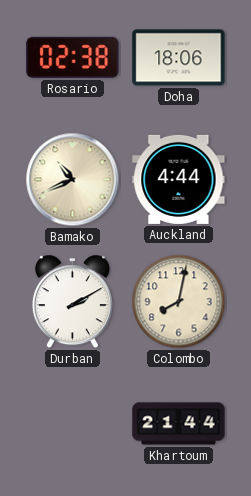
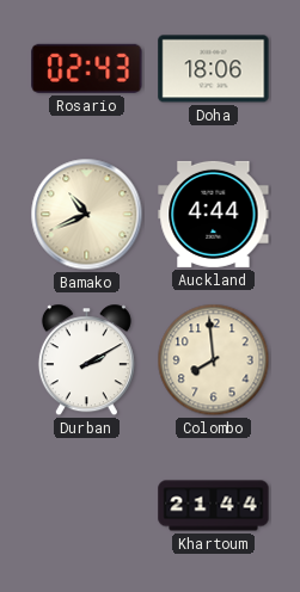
Rosario: 02:38 -> 02:43 (87, 68)
Colombo: 8:02 -> 7:59 (214, 360)
